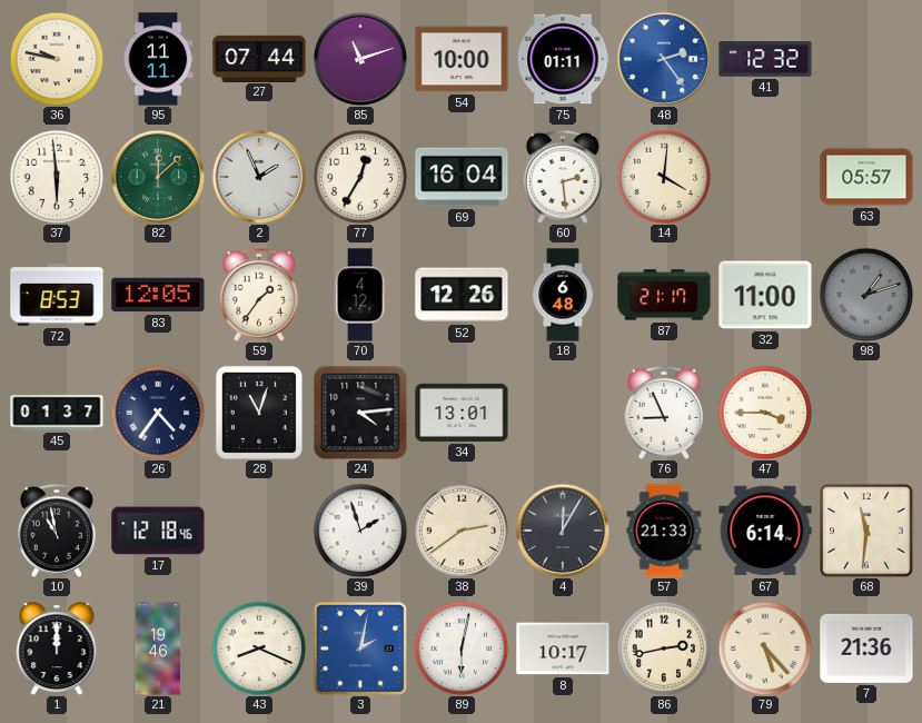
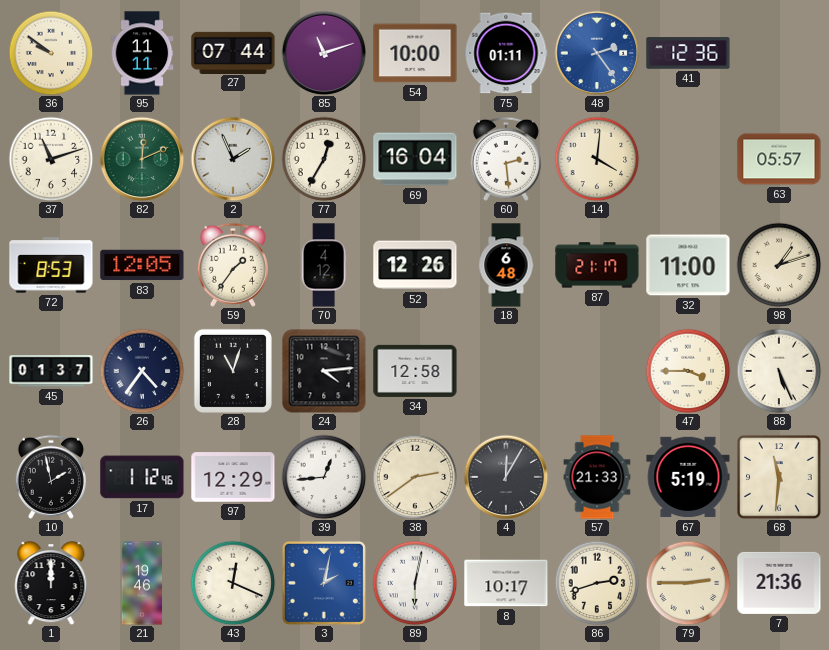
36: 9:47 -> 9:51 (51, 53)
41: 12:32 -> 12:36 (688, 53)
37: 5:59 -> 11:12 (51, 159)
82: 12:08 -> 12:11 (142, 159)
98 dial: grey -> cream (779, 265)
34: 13:01 -> 12:58 (415, 371)
76: 8:56 -> none (664, 413)
88: none -> 5:26 (779, 371)
10: 10:58 -> 1:58 (51, 477)
17: 12:18 -> 1:12 (142, 477)
97: none -> 12:29 (233, 477)
39: 1:57 -> 12:44 (324, 477)
67: 6:14 -> 5:19 (688, 477)
43: 8:19 -> 12:19 (233, 583)
86: 2:43 -> 2:42 (597, 583)
79: 5:23 -> 2:45 (688, 583)
